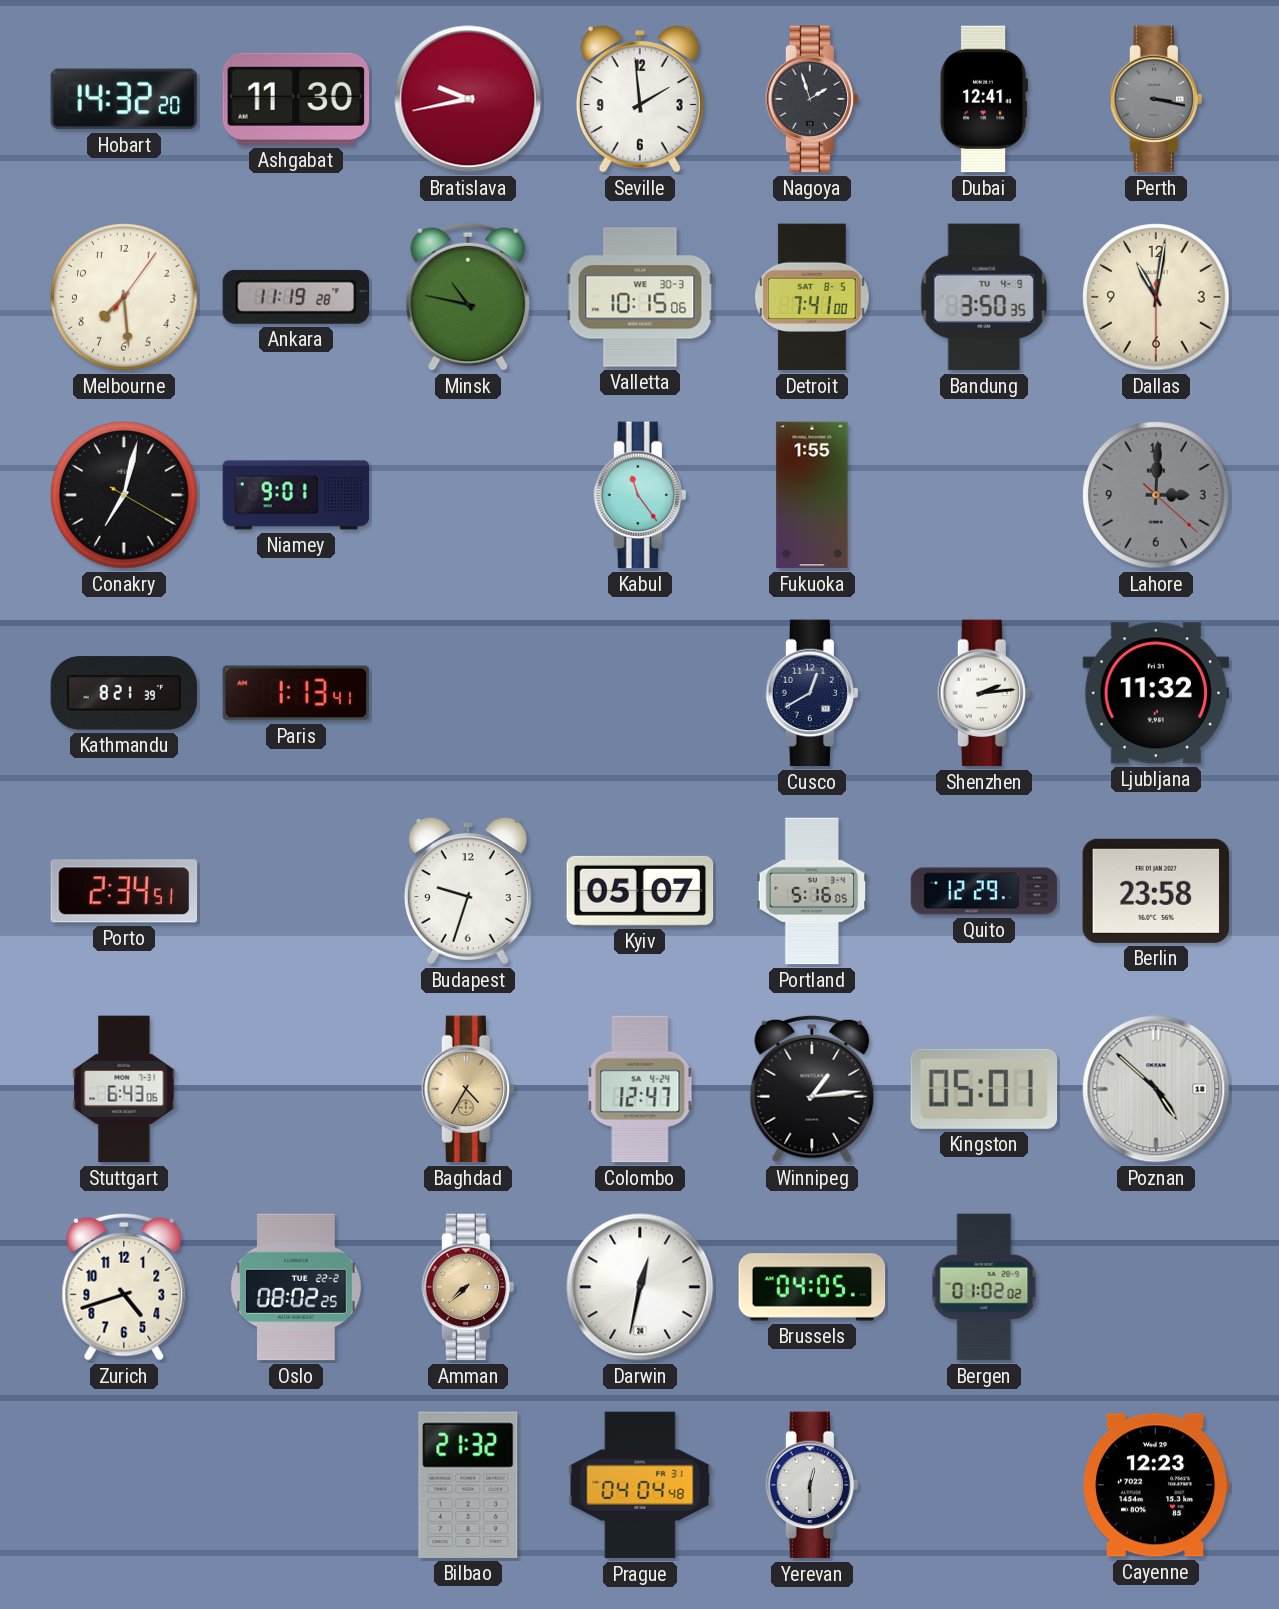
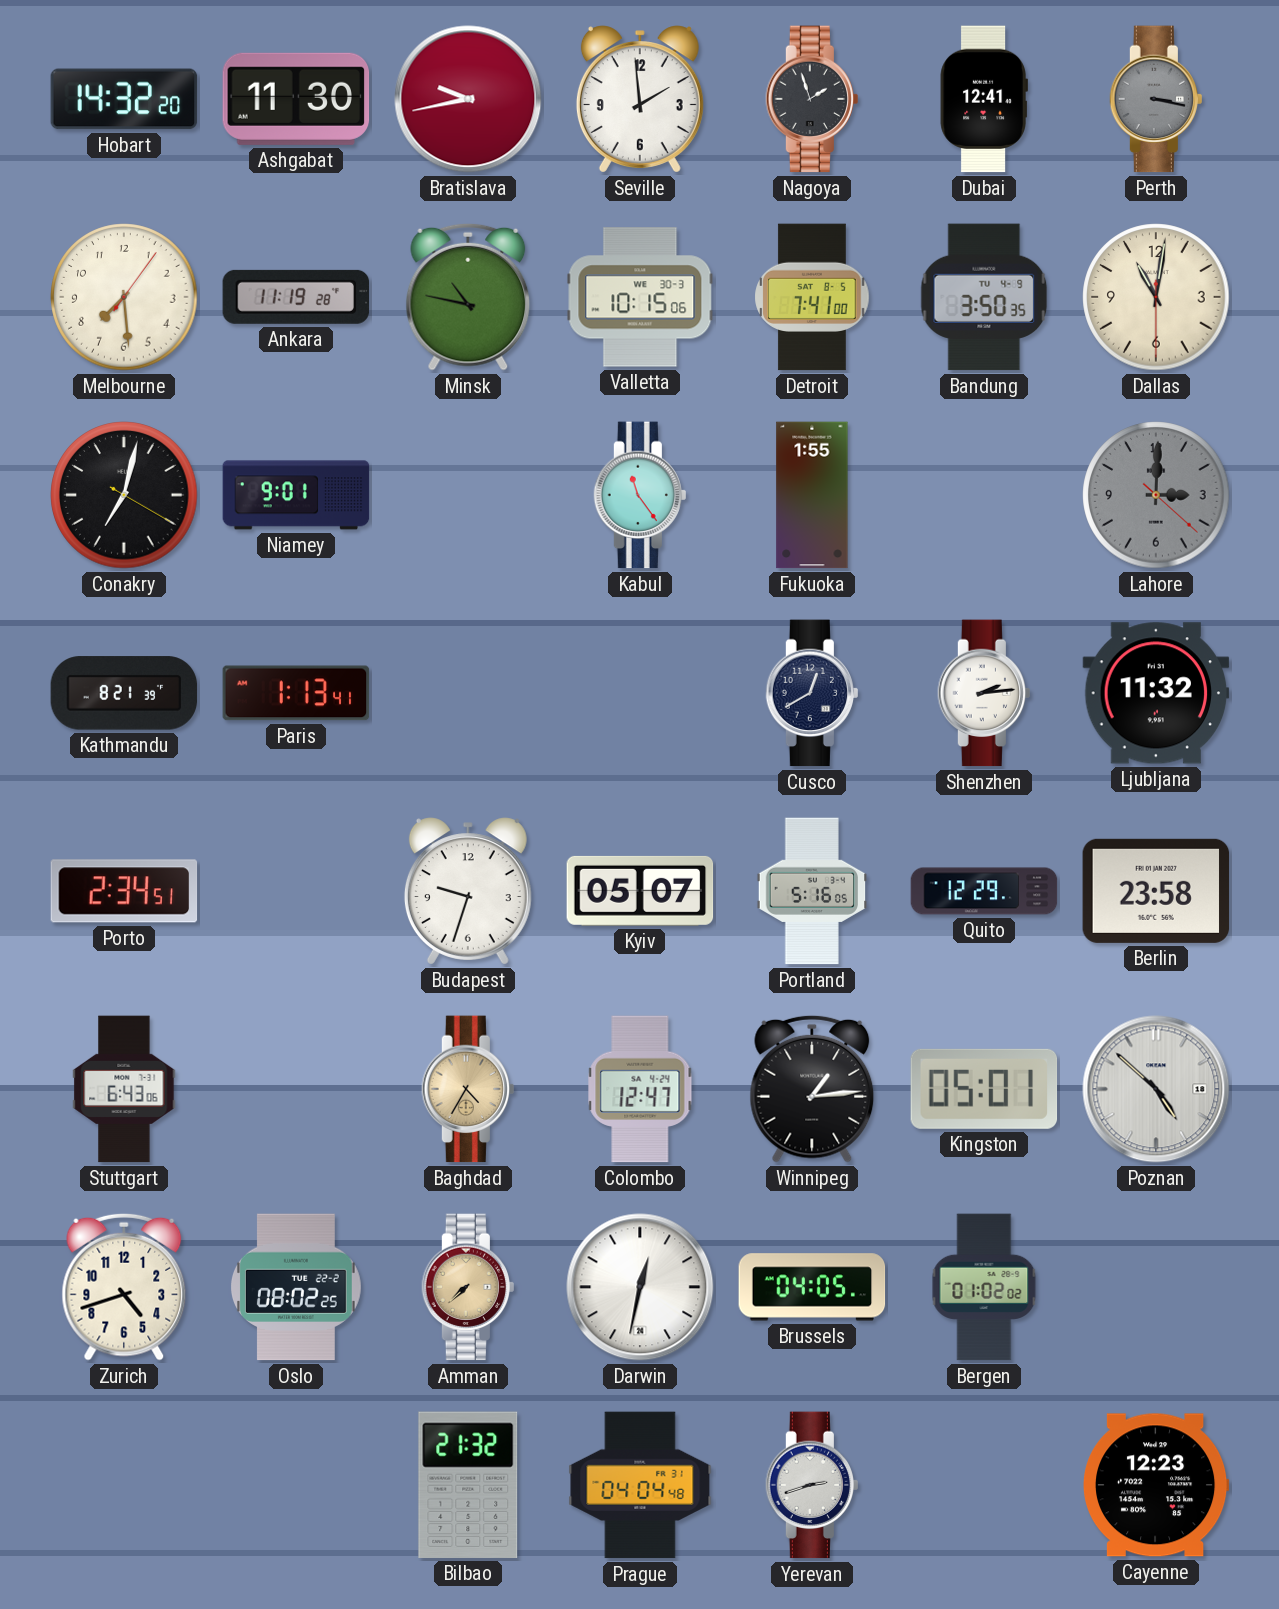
Yerevan: 12:30 -> 2:42 (811, 1485)
